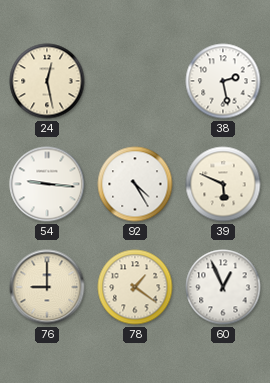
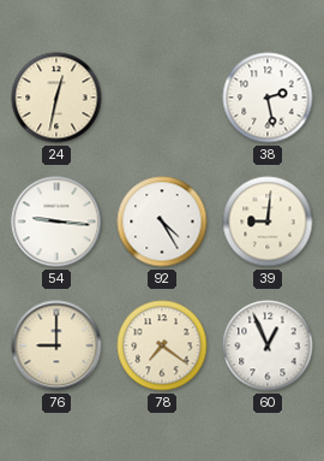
24: 12:28 -> 12:32 (56, 97)
39: 5:49 -> 9:01 (268, 221)
78: 1:21 -> 7:21 (162, 345)
